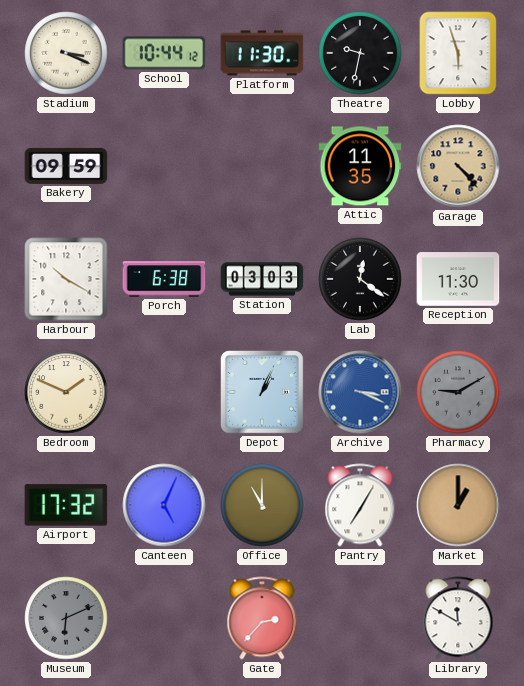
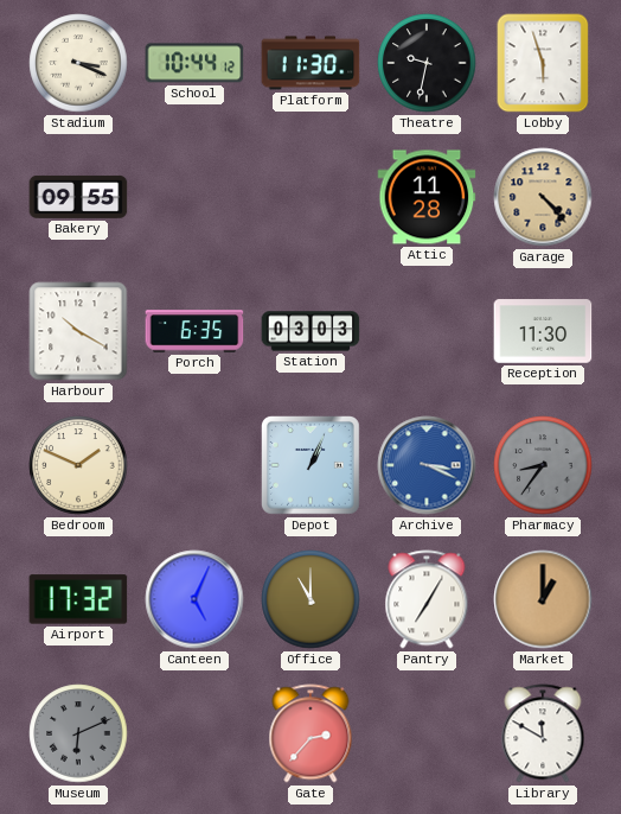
Bakery: 09:59 -> 09:55 (78, 197)
Attic: 11:35 -> 11:28 (427, 197)
Porch: 6:38 -> 6:35 (194, 331)
Lab: 12:21 -> none (360, 279)
Pharmacy: 9:10 -> 8:36 (543, 465)
